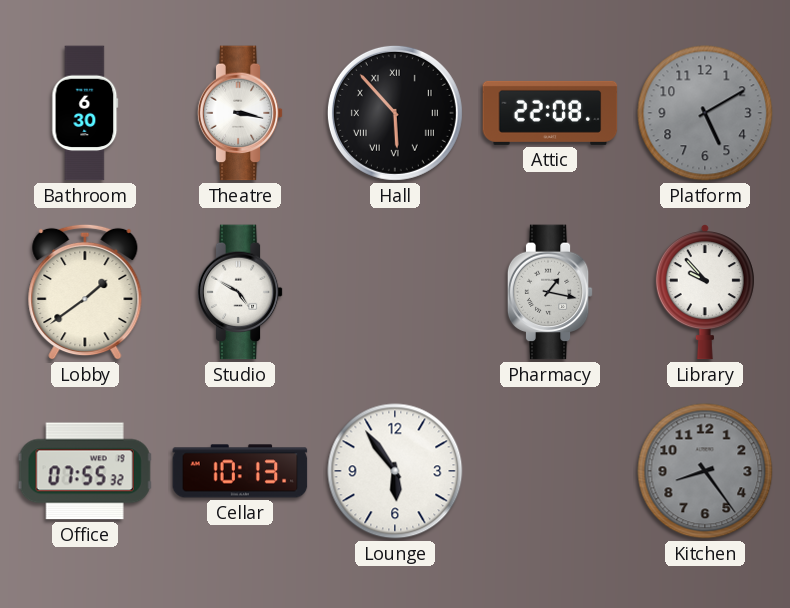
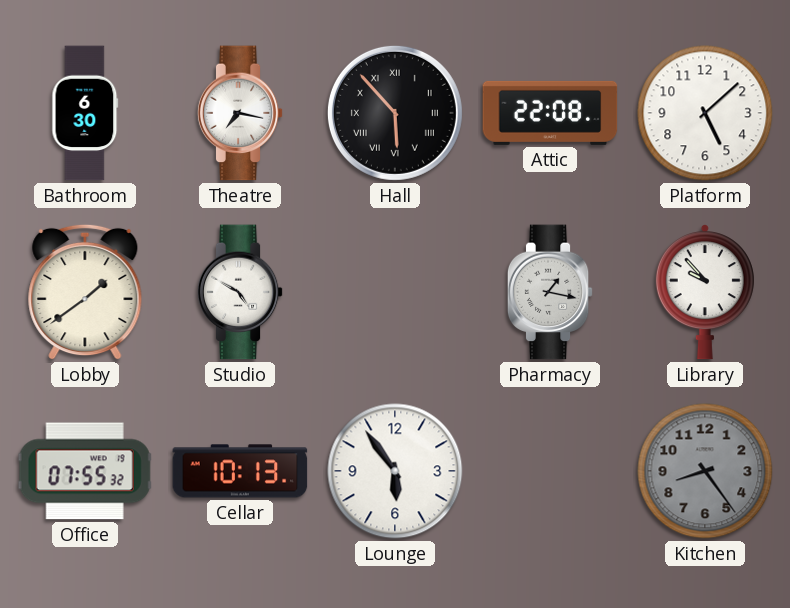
Theatre: 3:17 -> 7:17 (240, 113)
Platform: 5:10 -> 5:08 (705, 113)
Platform dial: grey -> white (705, 113)
